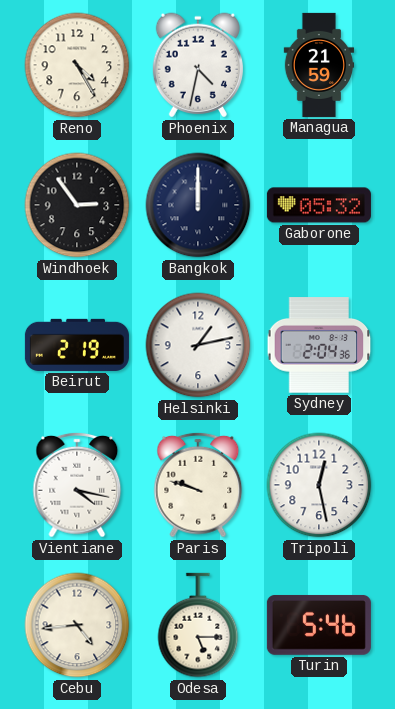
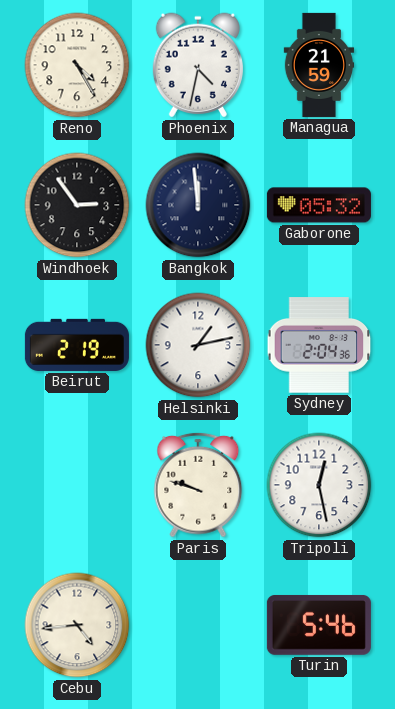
Bangkok: 12:00 -> 11:59 (198, 205)
Vientiane: 4:17 -> none (77, 485)
Odesa: 5:15 -> none (198, 625)
